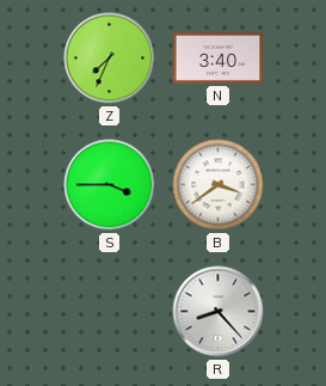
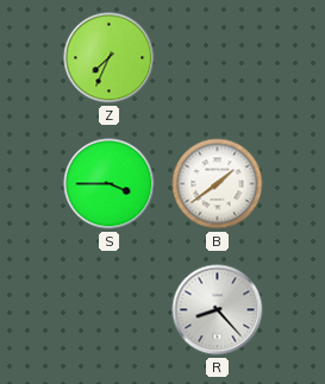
N: 3:40 -> none (219, 57)
B: 3:39 -> 1:39 (218, 184)
